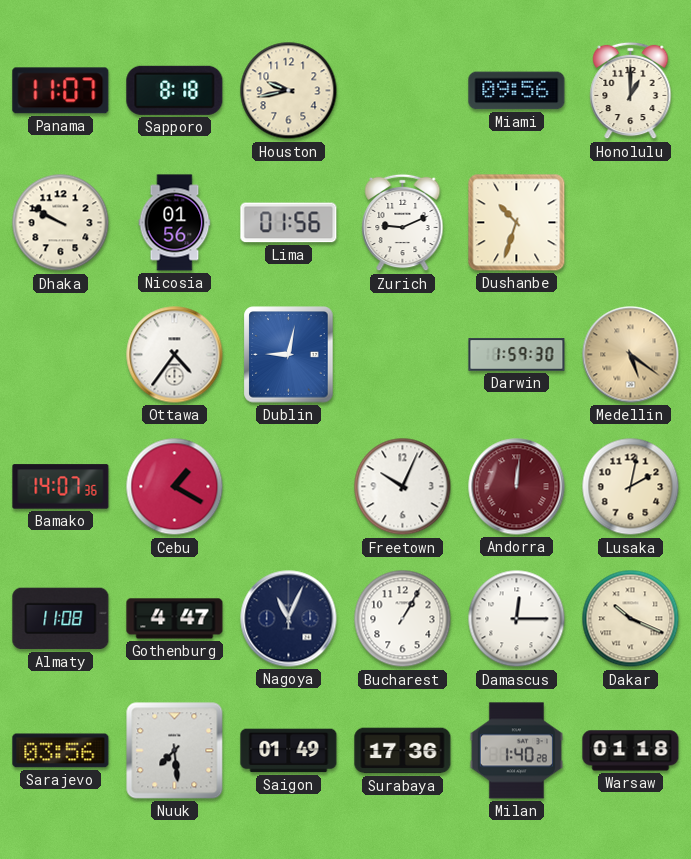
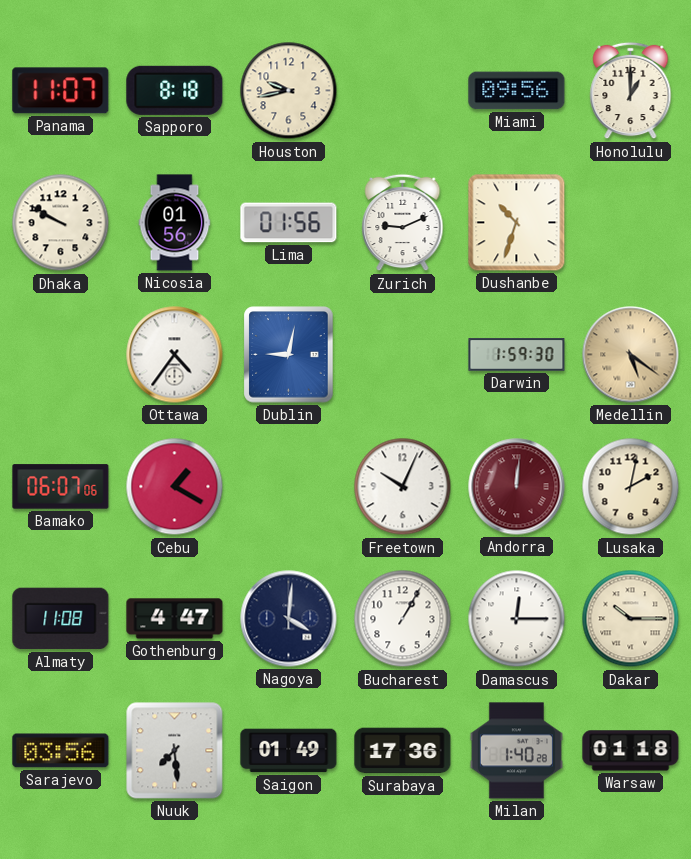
Bamako: 14:07 -> 06:07 (61, 487)
Nagoya: 11:04 -> 4:01 (289, 619)
Dakar: 10:19 -> 10:15 (631, 619)
